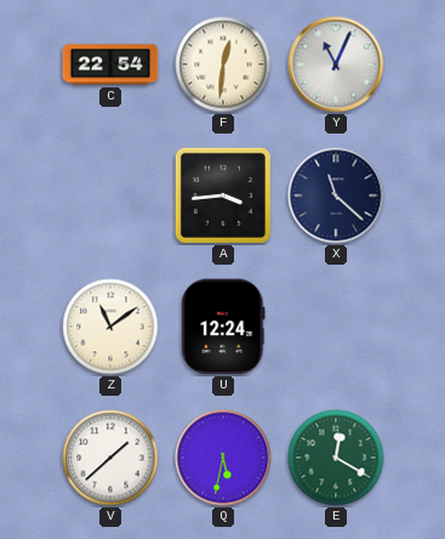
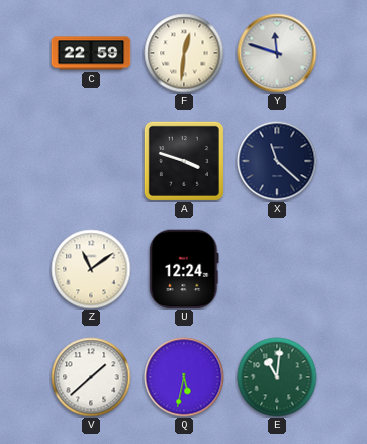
C: 22:54 -> 22:59 (91, 53)
Y: 11:04 -> 11:48 (277, 53)
A: 3:44 -> 3:48 (184, 161)
E: 12:20 -> 11:01 (277, 377)
